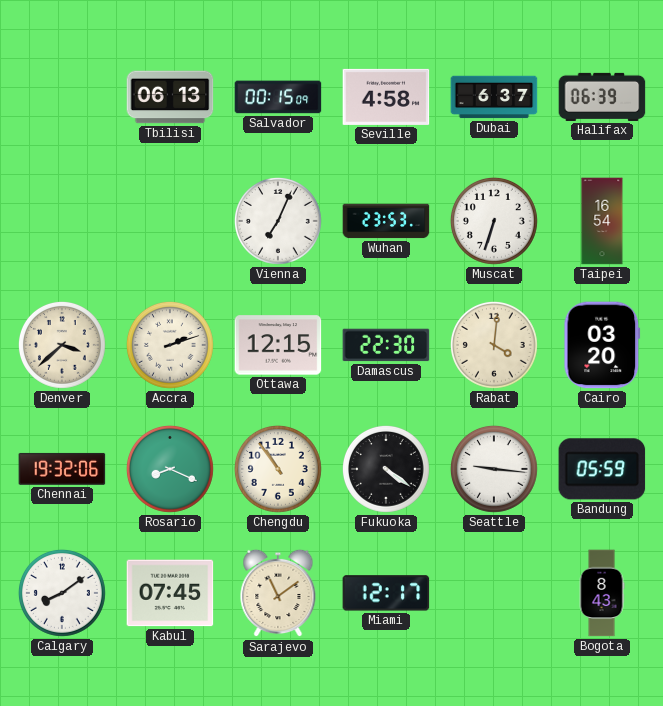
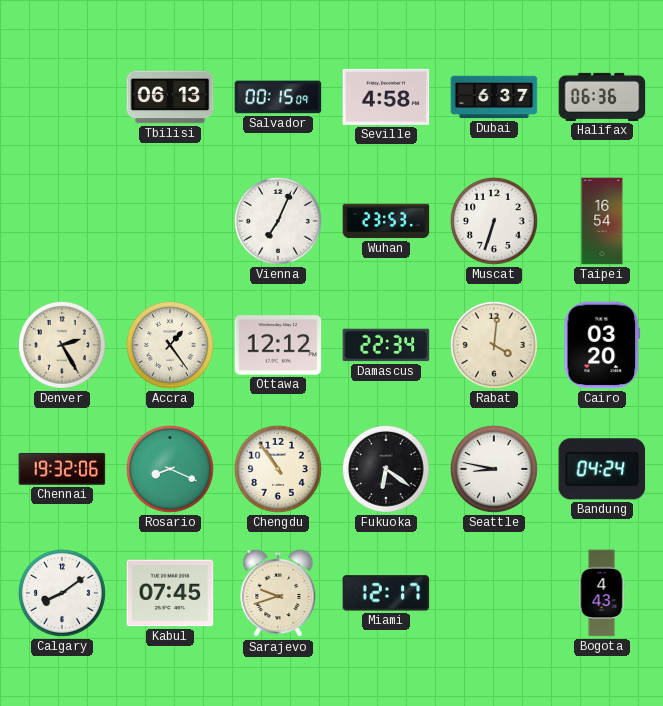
Halifax: 06:39 -> 06:36 (602, 97)
Denver: 3:38 -> 2:25 (62, 345)
Accra: 2:12 -> 1:24 (170, 345)
Ottawa: 12:15 -> 12:12 (278, 345)
Damascus: 22:30 -> 22:34 (386, 345)
Fukuoka: 4:21 -> 6:21 (386, 469)
Seattle: 9:16 -> 8:47 (494, 469)
Bandung: 05:59 -> 04:24 (602, 469)
Sarajevo: 11:09 -> 9:42 (278, 593)
Bogota: 8:43 -> 4:43 (602, 593)
